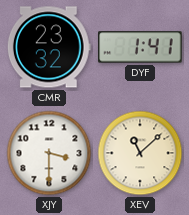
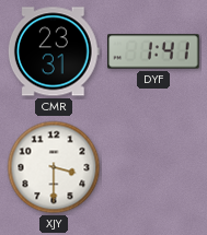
CMR: 23:32 -> 23:31 (54, 51)
XEV: 11:08 -> none (140, 153)
